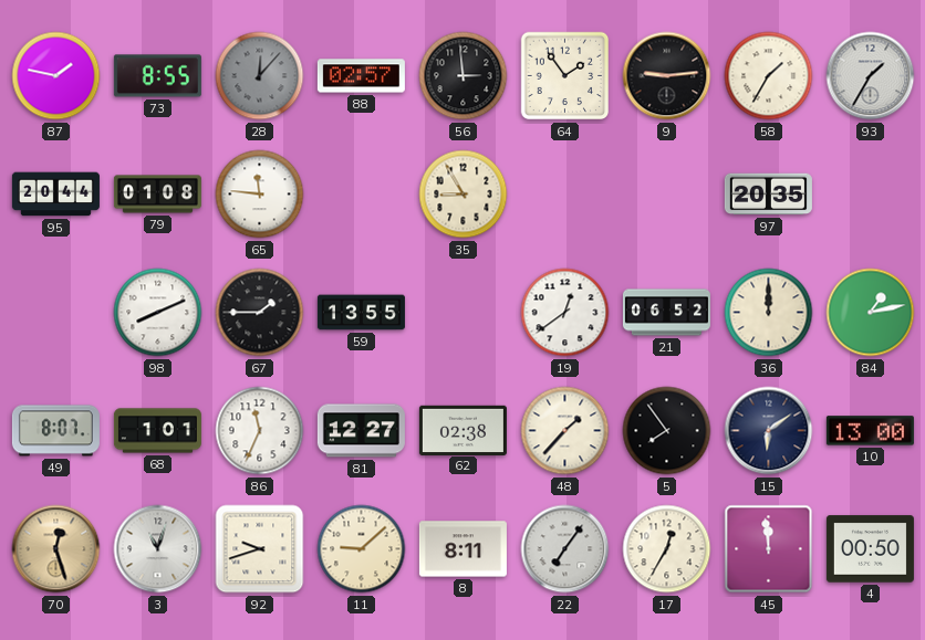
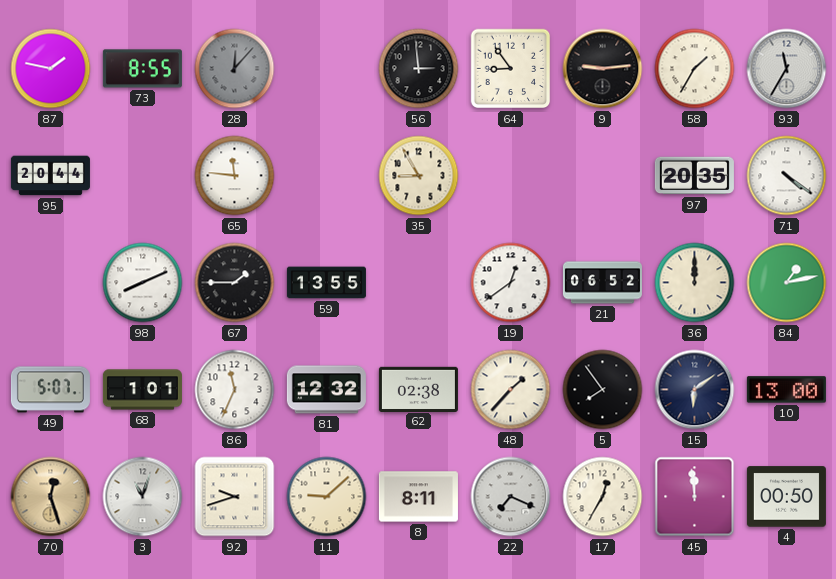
88: 02:57 -> none (361, 76)
64: 1:54 -> 8:54 (511, 69)
93: 1:35 -> 11:35 (787, 69)
79: 01:08 -> none (157, 195)
71: none -> 4:21 (787, 176)
49: 8:07 -> 5:07 (50, 390)
81: 12:27 -> 12:32 (326, 390)
22: 7:06 -> 7:19 (511, 497)
